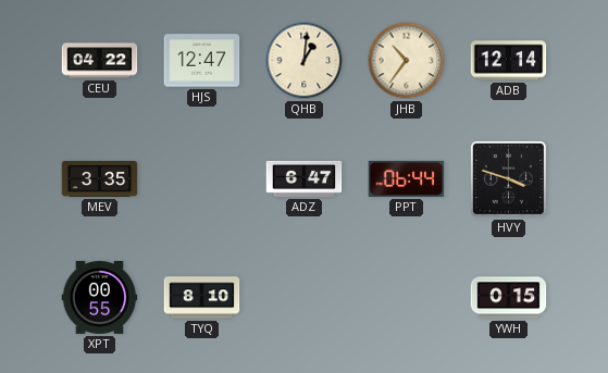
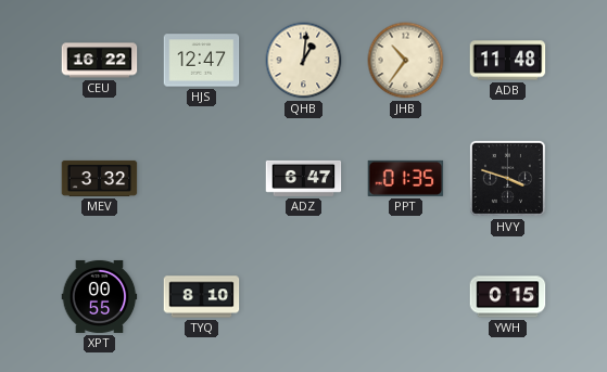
CEU: 04:22 -> 16:22 (100, 61)
ADB: 12:14 -> 11:48 (508, 61)
MEV: 3:35 -> 3:32 (100, 178)
PPT: 06:44 -> 01:35 (406, 178)
